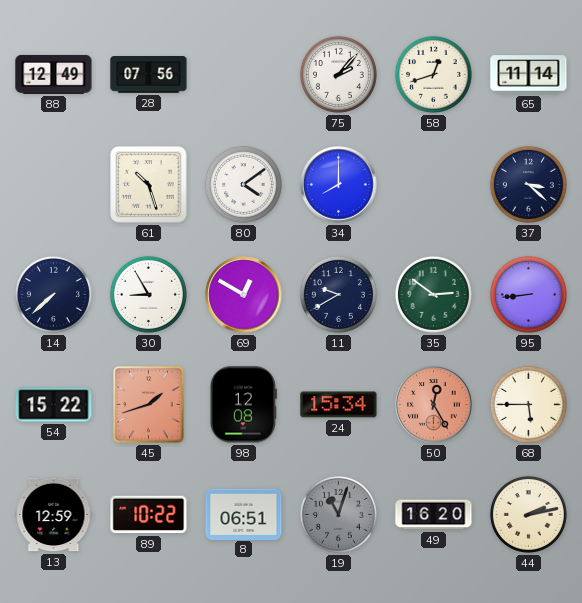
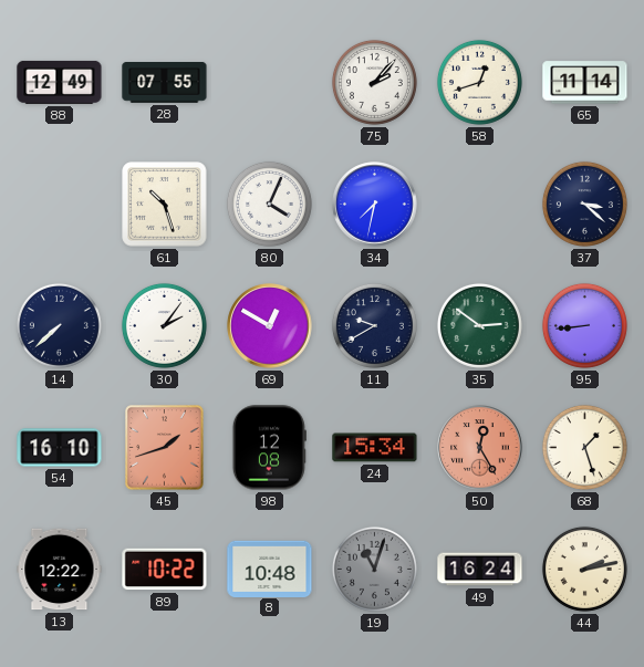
28: 07:56 -> 07:55 (165, 83)
80: 4:09 -> 4:04 (269, 204)
34: 8:00 -> 7:32 (375, 205)
30: 8:55 -> 2:06 (164, 325)
54: 15:22 -> 16:10 (60, 448)
68: 5:45 -> 1:27 (584, 447)
13: 12:59 -> 12:22 (60, 570)
8: 06:51 -> 10:48 (270, 569)
49: 16:20 -> 16:24 (480, 570)
